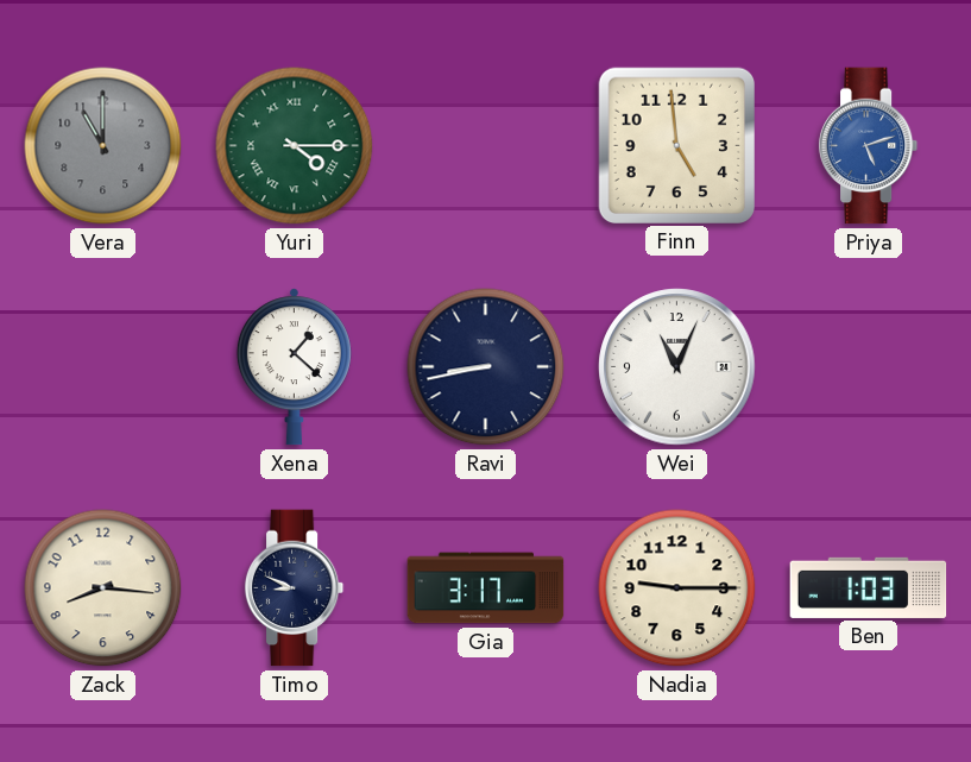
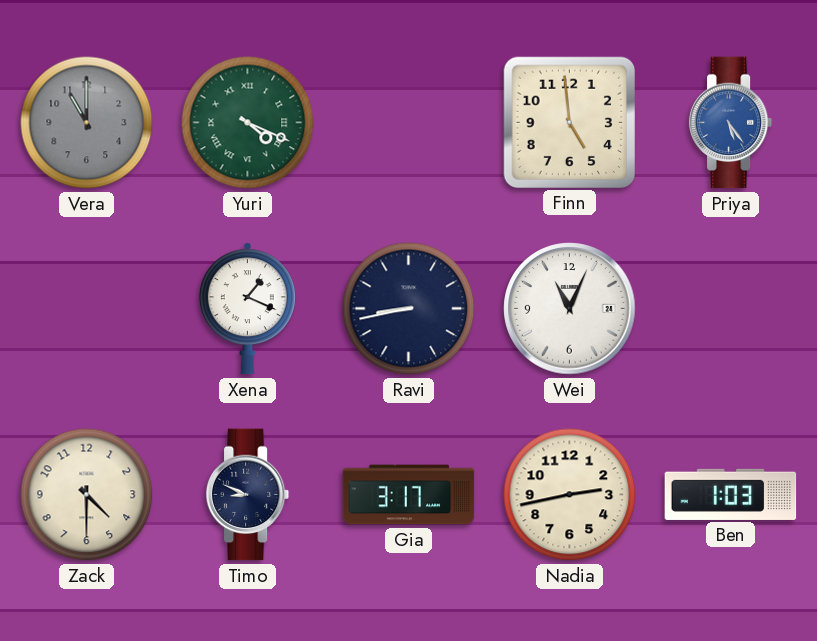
Yuri: 4:15 -> 4:19 (248, 123)
Priya: 5:12 -> 5:24 (731, 123)
Xena: 1:22 -> 1:19 (247, 309)
Zack: 8:16 -> 4:30 (87, 495)
Nadia: 9:15 -> 2:43 (570, 495)
